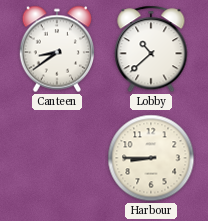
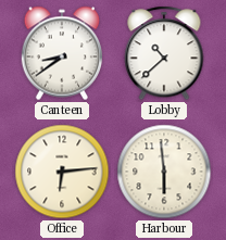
Office: none -> 6:14 (62, 172)
Harbour: 8:45 -> 5:59 (164, 172)
